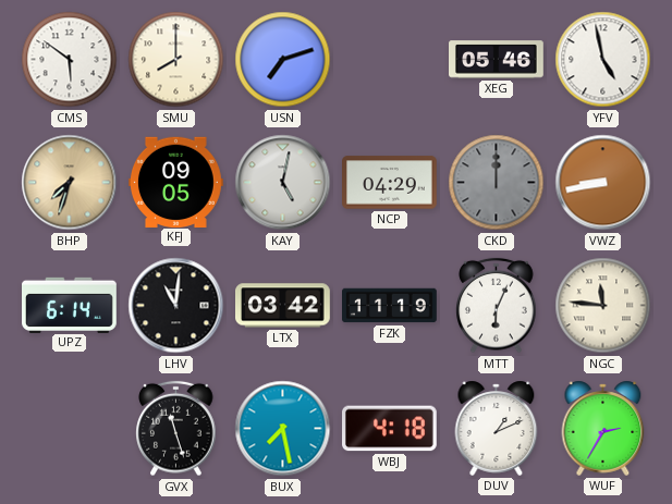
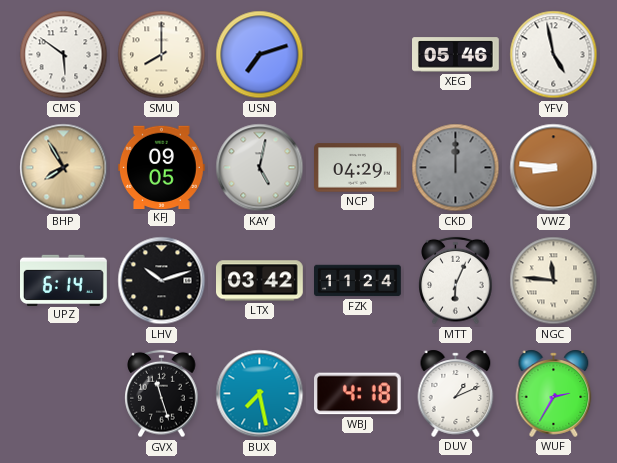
BHP: 7:33 -> 7:55 (64, 168)
VWZ: 8:43 -> 8:46 (554, 168)
LHV: 11:01 -> 10:12 (162, 281)
FZK: 11:19 -> 11:24 (358, 281)
